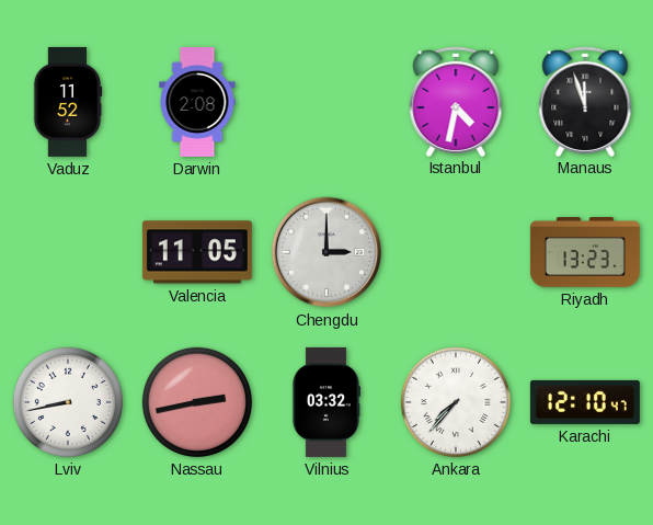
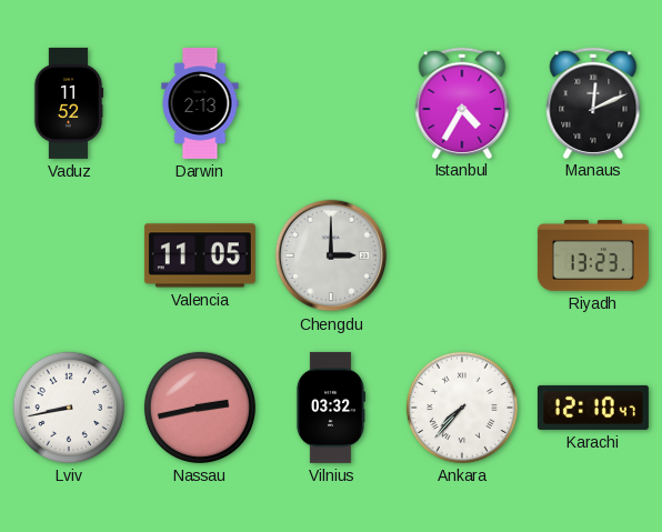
Darwin: 2:08 -> 2:13 (200, 103)
Istanbul: 4:32 -> 4:35 (462, 102)
Manaus: 11:57 -> 12:11 (593, 102)
